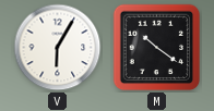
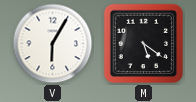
M: 10:21 -> 5:21 (144, 44)
